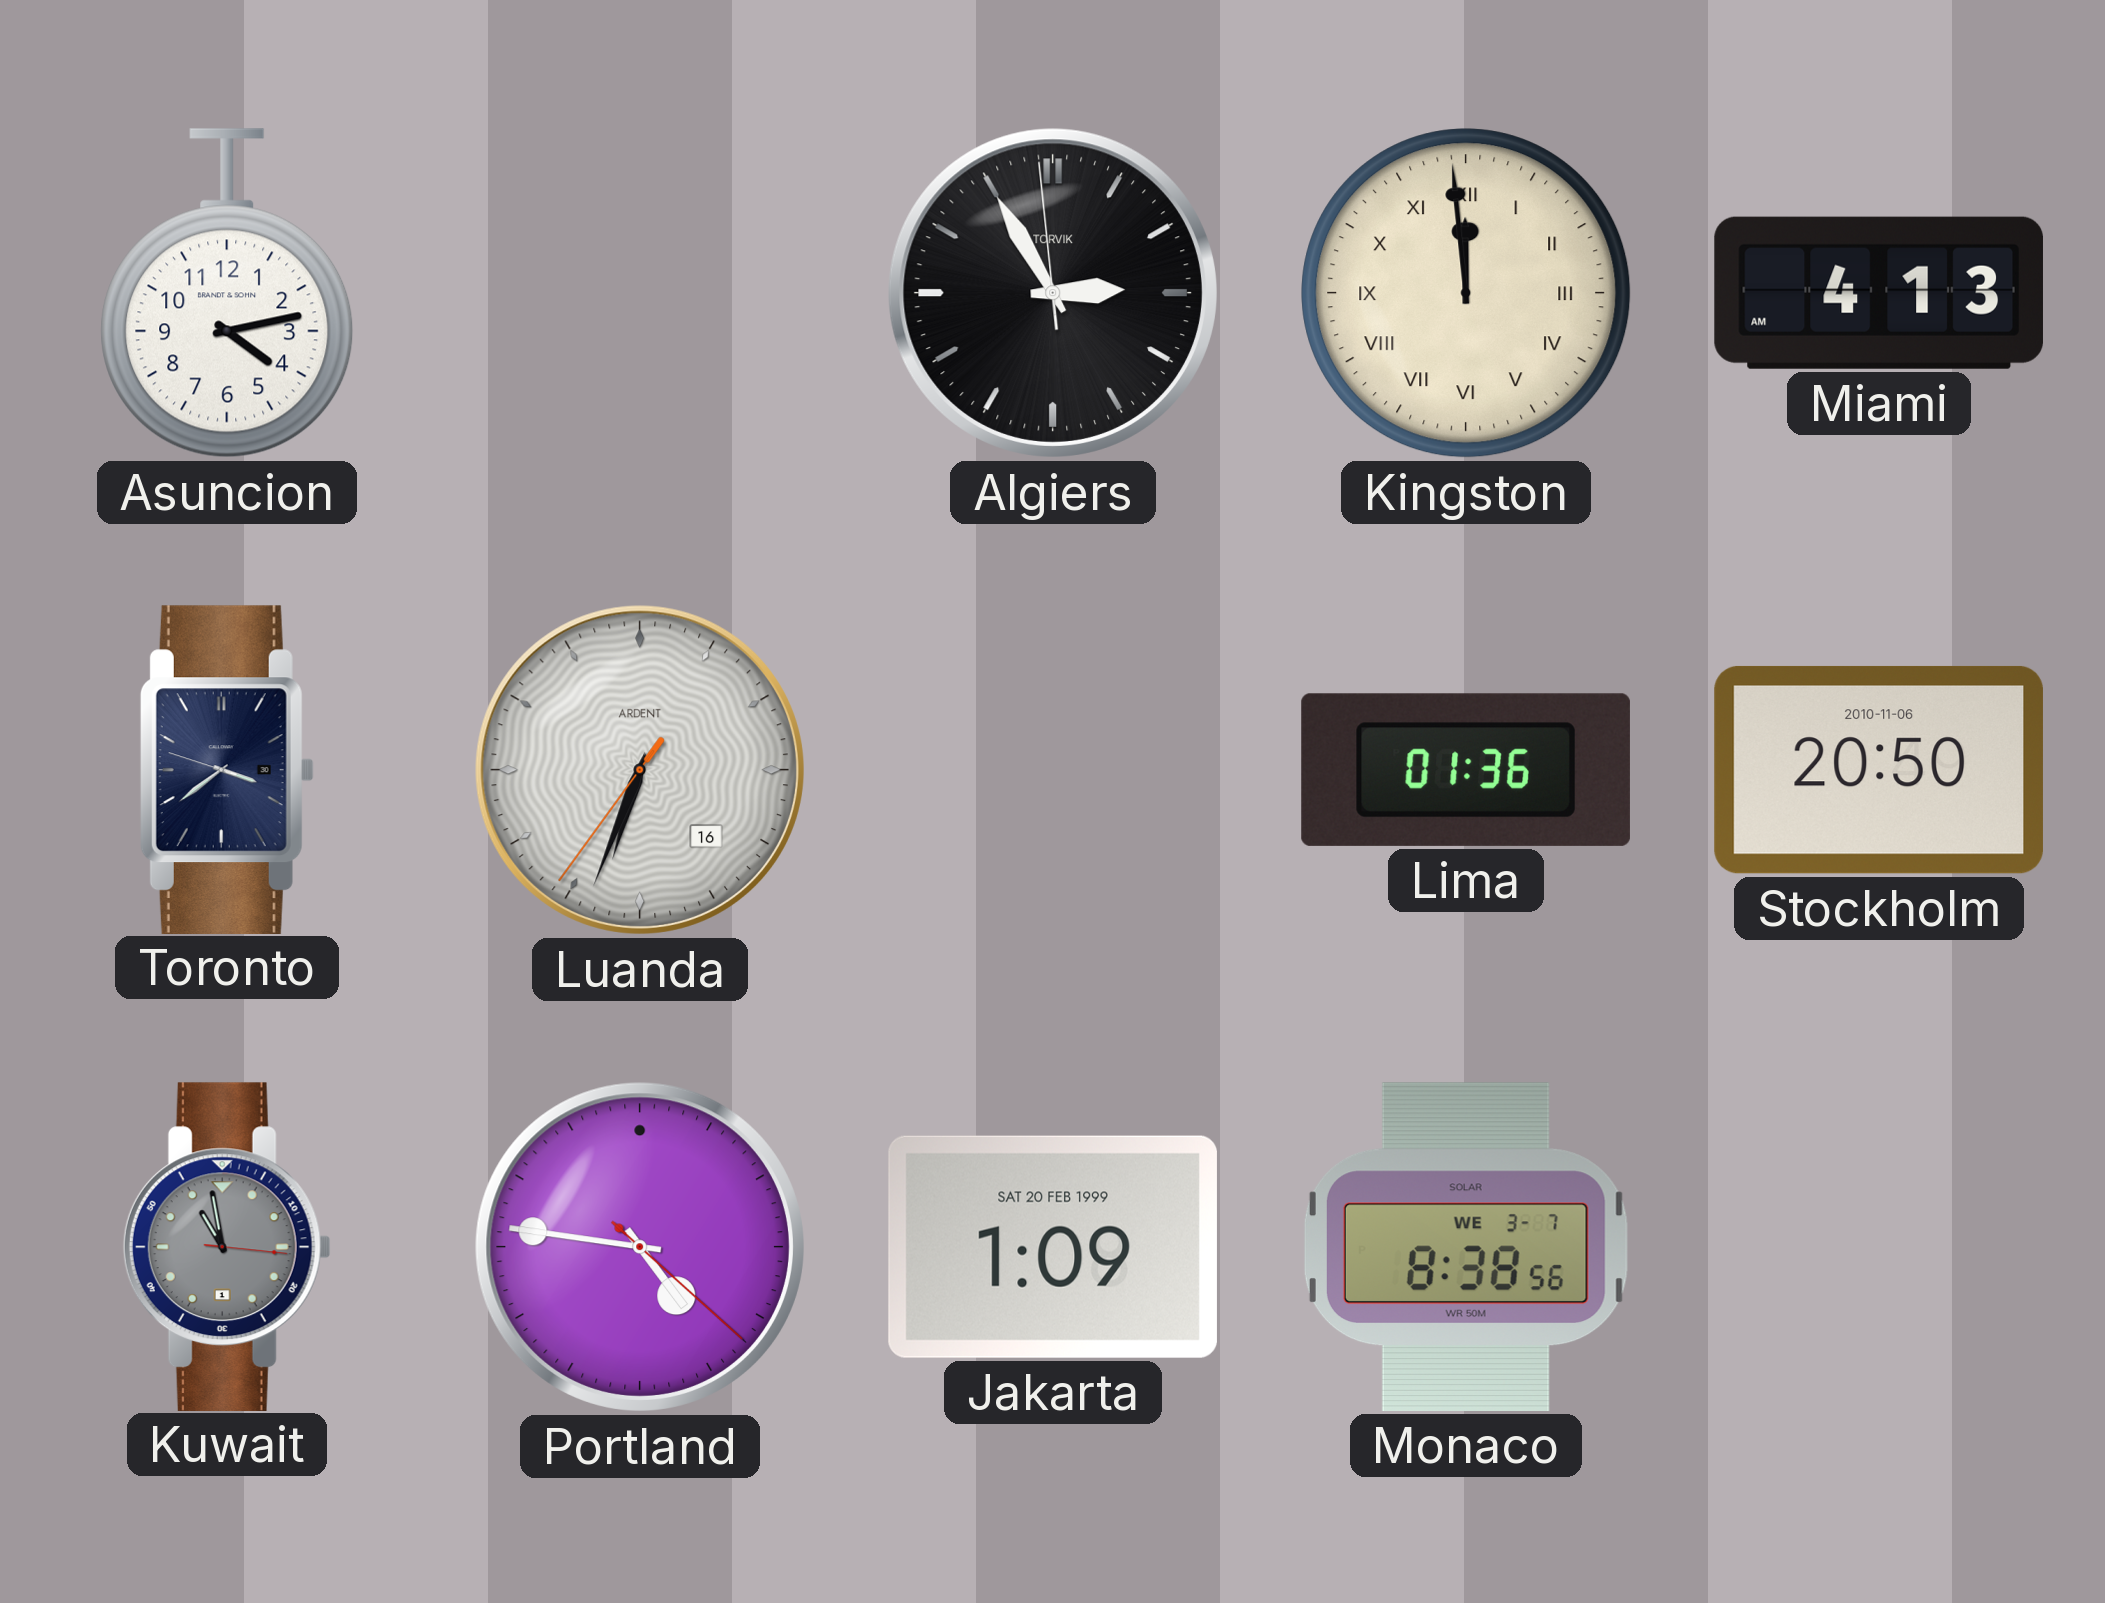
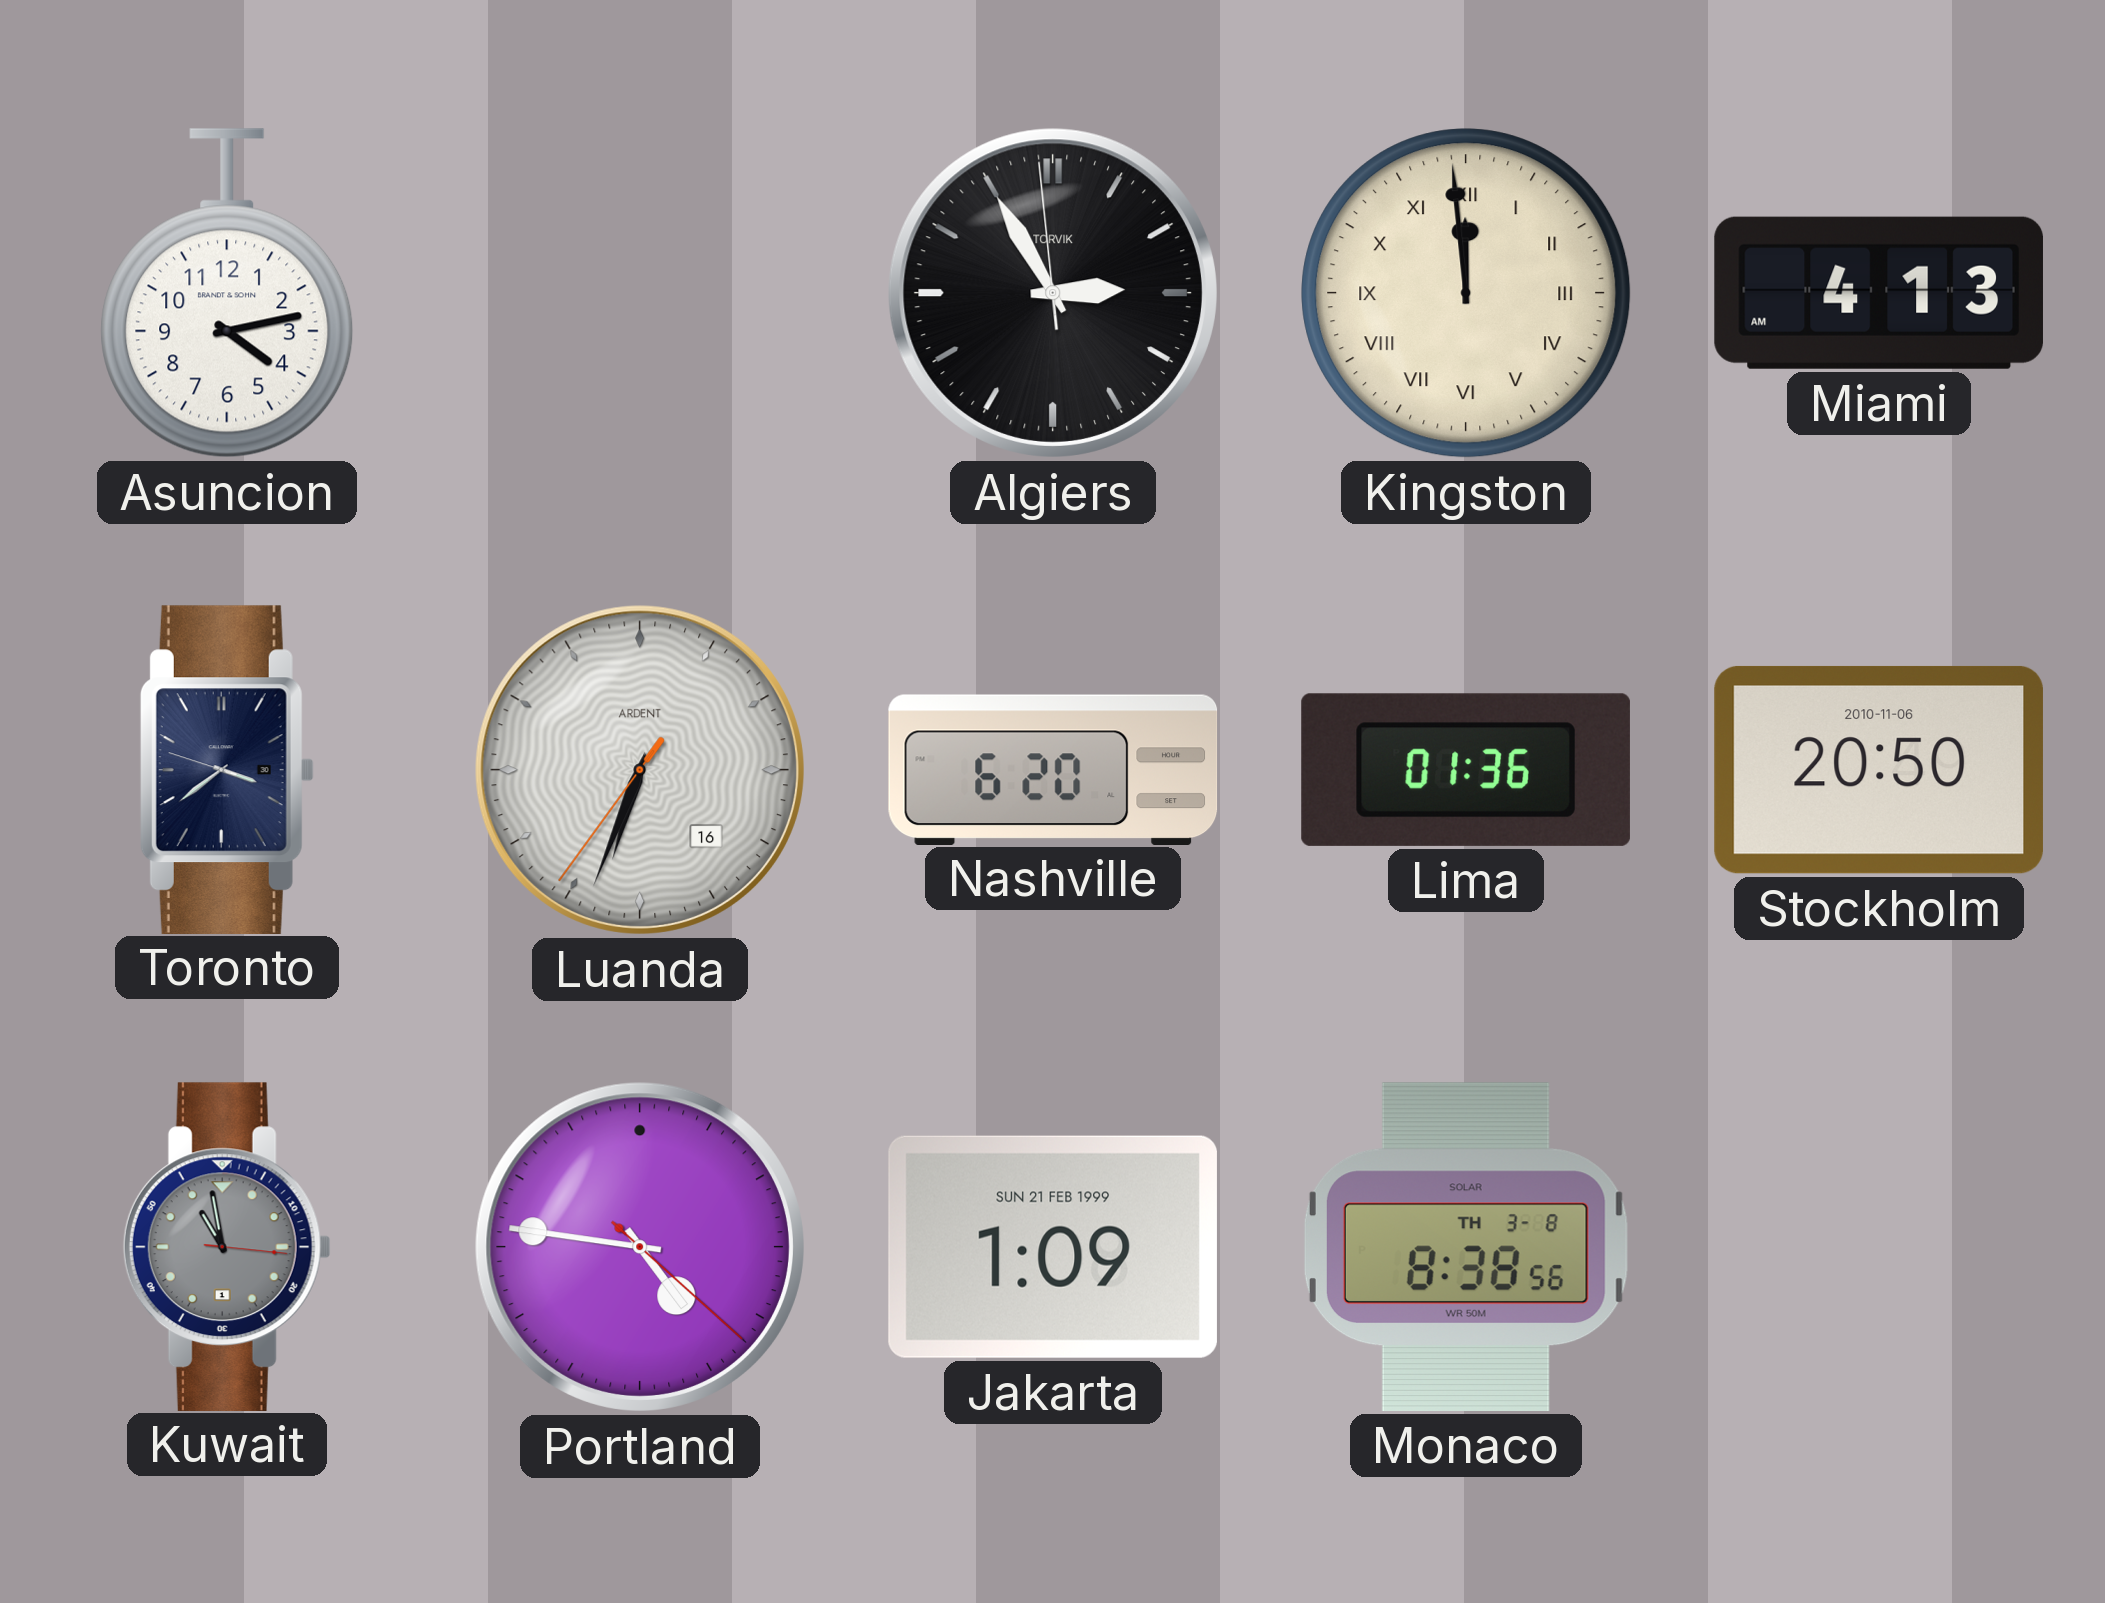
Nashville: none -> 6:20 (1053, 769)
Jakarta date: SAT 20 FEB 1999 -> SUN 21 FEB 1999 (1053, 1247)
Monaco date: WE 3-7 -> TH 3-8 (1466, 1247)
